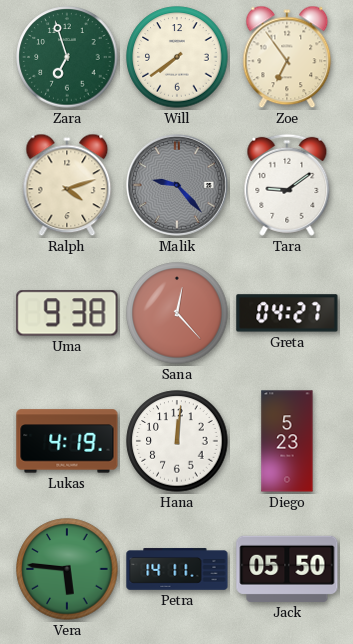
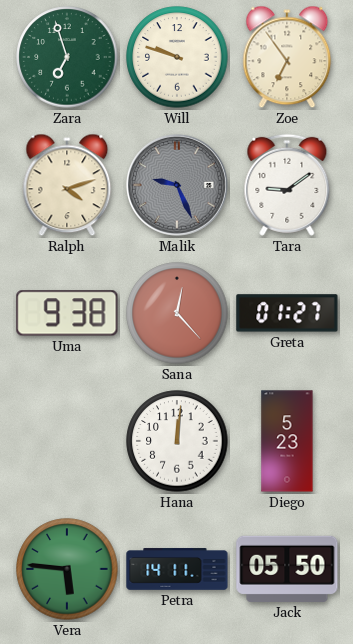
Will: 7:39 -> 9:48 (177, 57)
Malik: 9:23 -> 9:26 (177, 185)
Greta: 04:27 -> 01:27 (287, 313)
Lukas: 4:19 -> none (67, 441)
